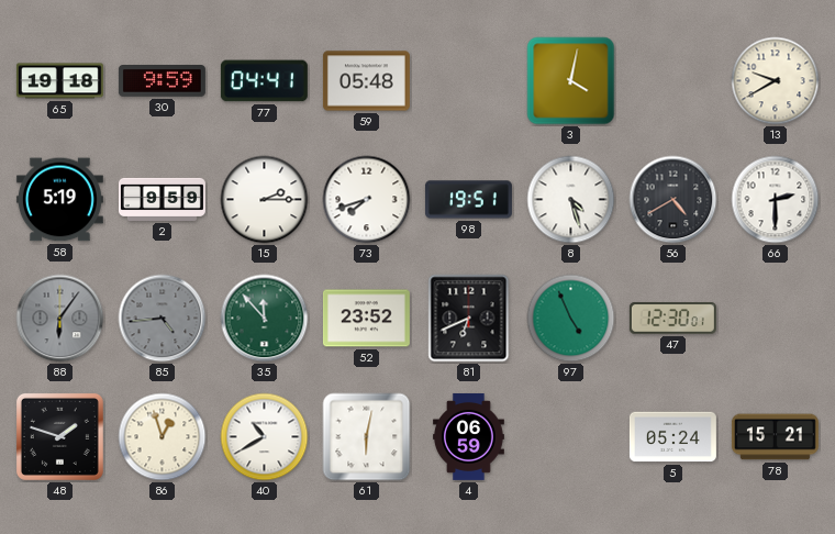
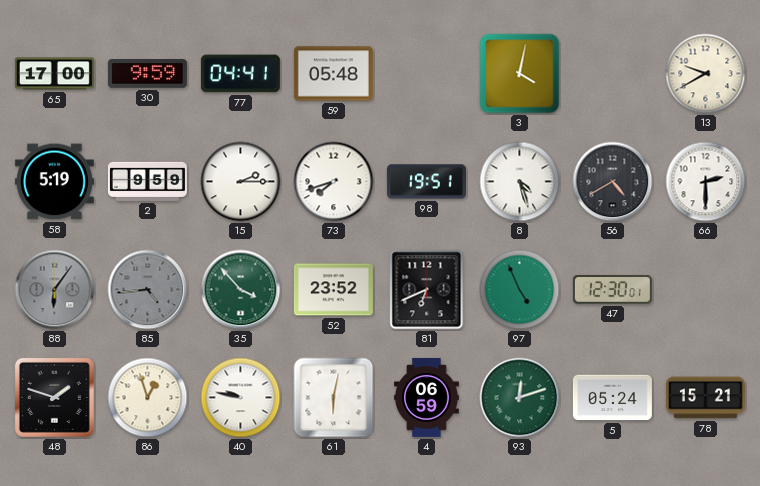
65: 19:18 -> 17:00 (54, 74)
35: 11:53 -> 3:53 (241, 290)
40: 10:40 -> 9:47 (241, 398)
93: none -> 12:12 (520, 398)
